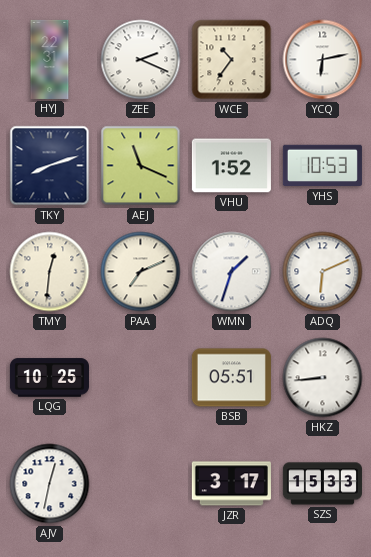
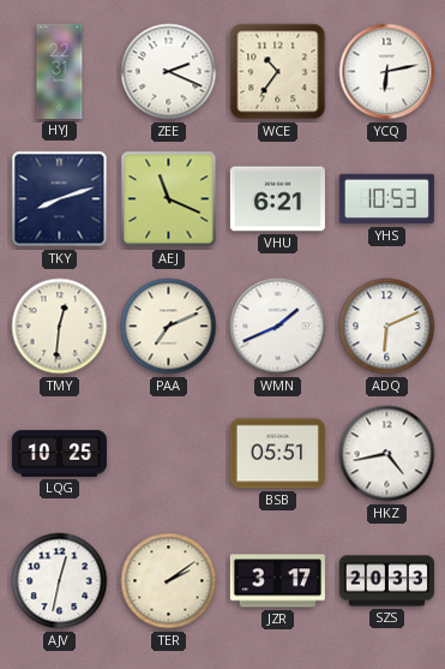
VHU: 1:52 -> 6:21 (277, 199)
WMN: 1:33 -> 1:41 (278, 327)
HKZ: 8:44 -> 4:43 (387, 454)
TER: none -> 2:09 (169, 581)
SZS: 15:33 -> 20:33 (386, 581)
